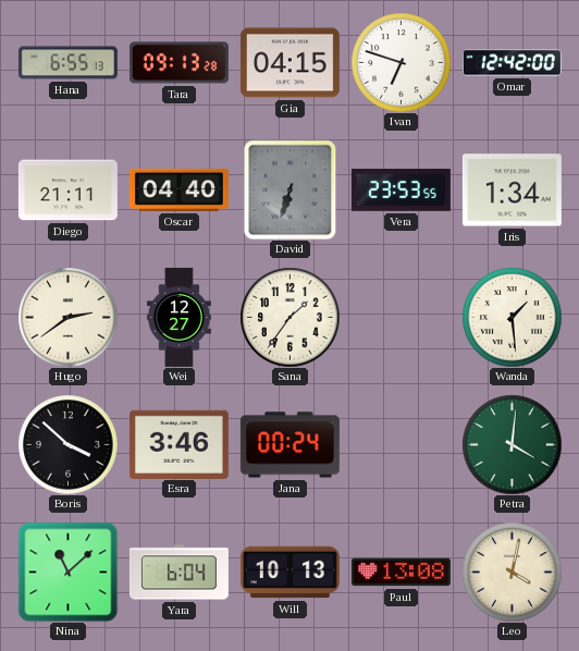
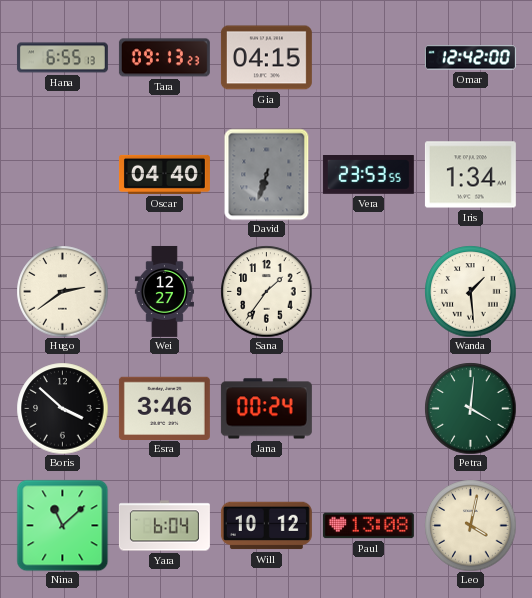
Tara: 09:13:28 -> 09:13:23 (164, 58)
Ivan: 6:48 -> none (401, 62)
Diego: 21:11 -> none (67, 191)
Will: 10:13 -> 10:12 (266, 526)
